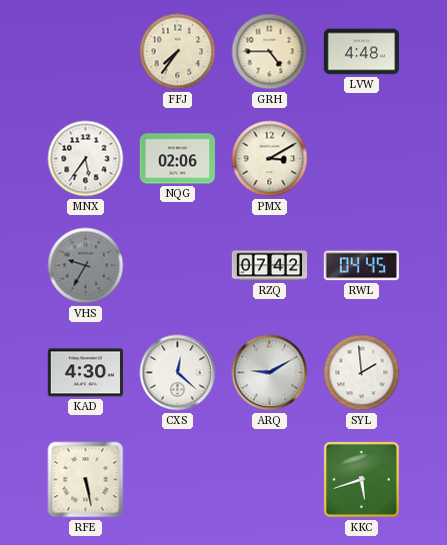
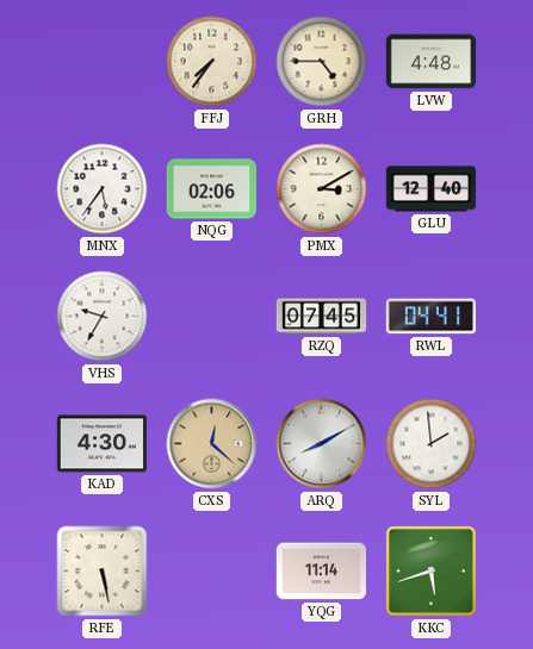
GLU: none -> 12:40 (432, 189)
VHS dial: grey -> white (103, 317)
RZQ: 07:42 -> 07:45 (322, 317)
RWL: 04:45 -> 04:41 (430, 317)
CXS dial: white -> champagne (212, 444)
ARQ: 9:10 -> 8:10 (322, 444)
YQG: none -> 11:14 (321, 572)
